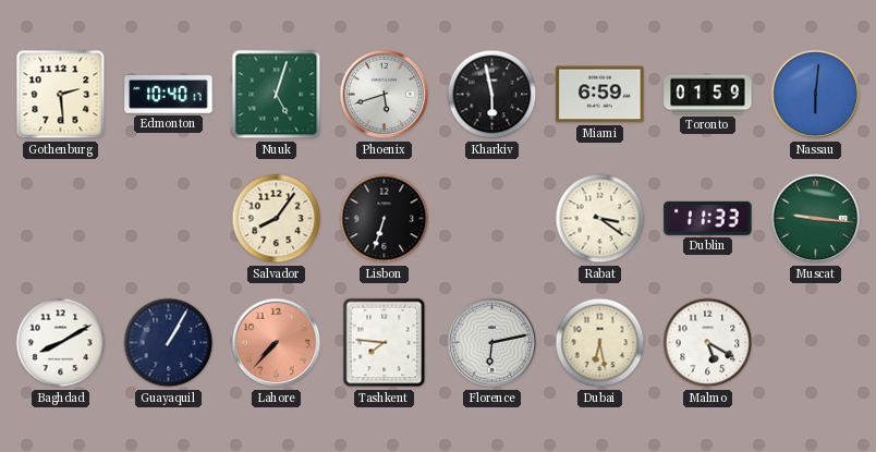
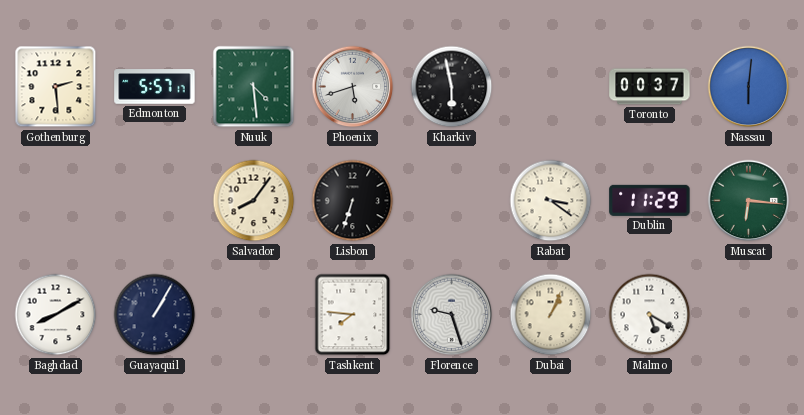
Edmonton: 10:40 -> 5:57 (155, 87)
Nuuk: 5:03 -> 4:29 (254, 87)
Miami: 6:59 -> none (600, 95)
Toronto: 01:59 -> 00:37 (650, 87)
Dublin: 11:33 -> 11:29 (650, 200)
Muscat: 9:16 -> 6:16 (749, 201)
Lahore: 7:37 -> none (277, 343)
Florence: 6:13 -> 9:27 (452, 315)
Dubai: 6:28 -> 1:04 (551, 315)
